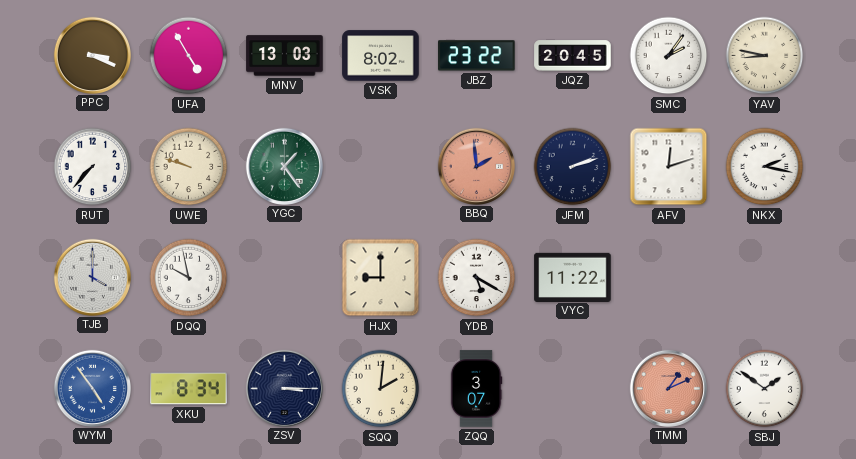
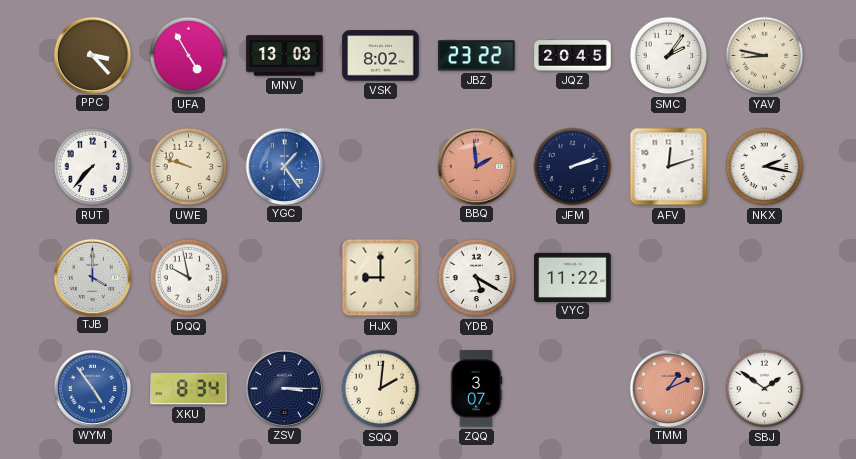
PPC: 3:19 -> 3:23 (92, 55)
YGC dial: green -> blue (284, 166)
